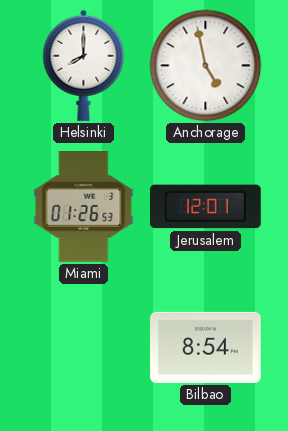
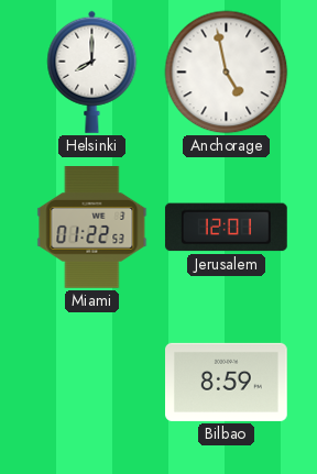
Miami: 01:26 -> 01:22 (92, 228)
Bilbao: 8:54 -> 8:59 (227, 382)
